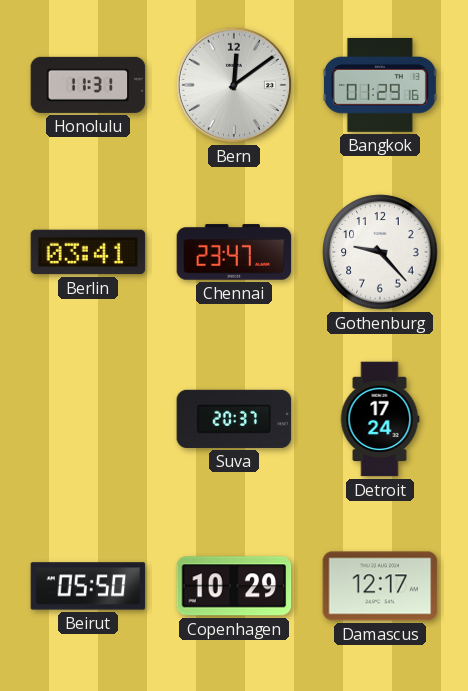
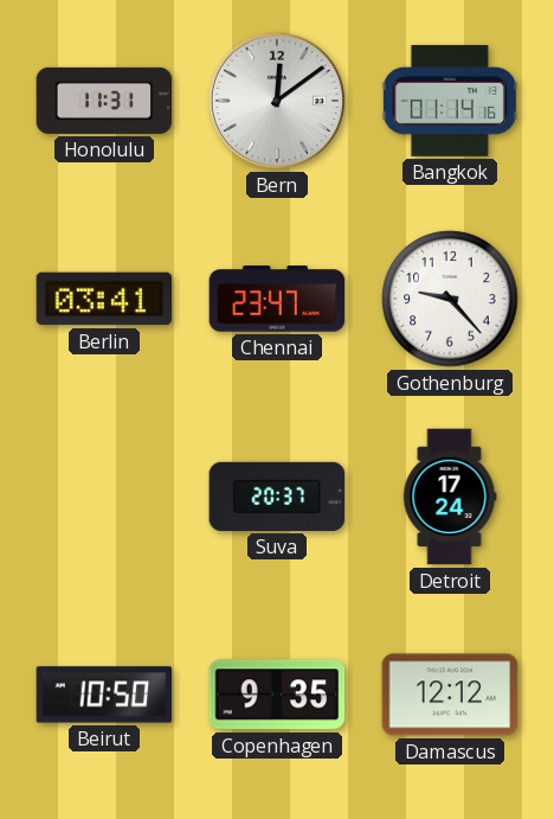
Bangkok: 01:29 -> 01:14 (450, 101)
Beirut: 05:50 -> 10:50 (104, 695)
Copenhagen: 10:29 -> 9:35 (277, 695)
Damascus: 12:17 -> 12:12 (450, 695)
